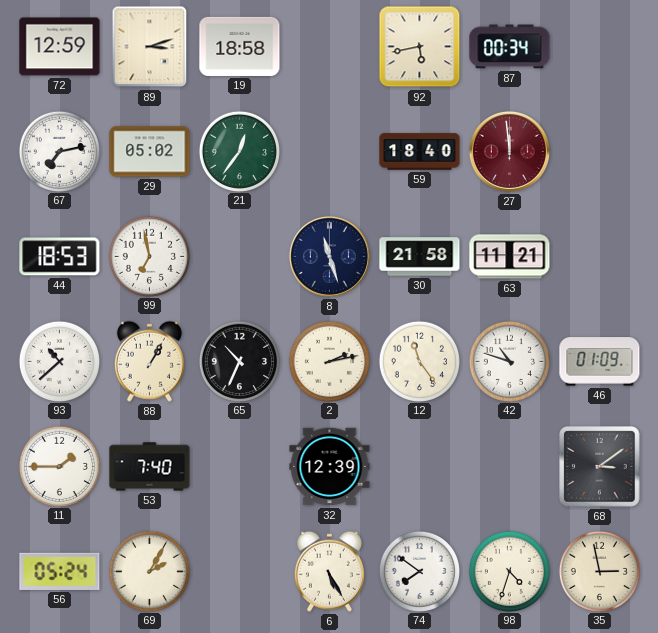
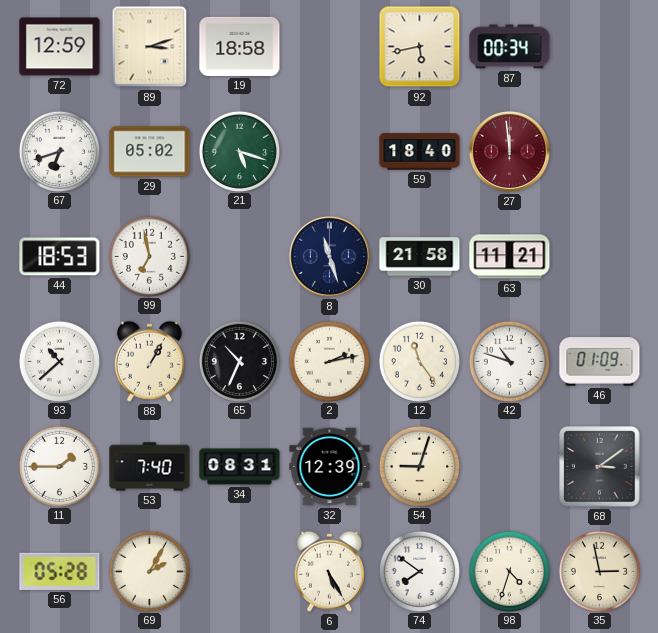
67: 7:13 -> 6:42 (59, 151)
21: 12:36 -> 5:18 (239, 151)
34: none -> 08:31 (240, 467)
54: none -> 9:03 (419, 466)
56: 05:24 -> 05:28 (60, 571)
